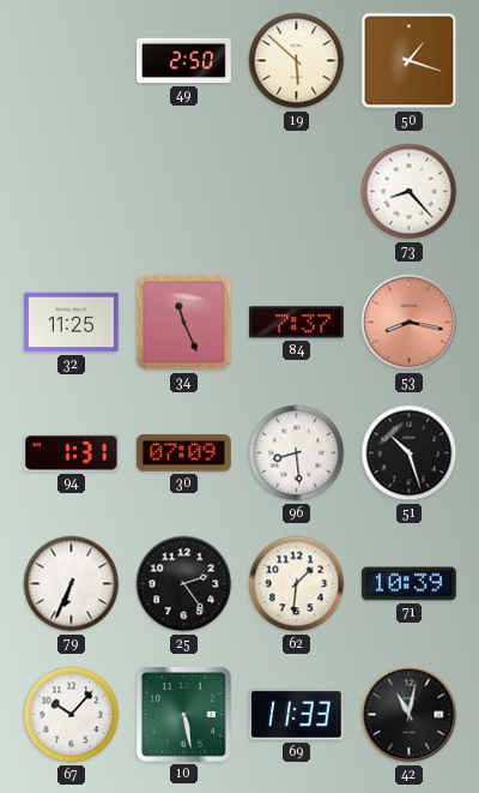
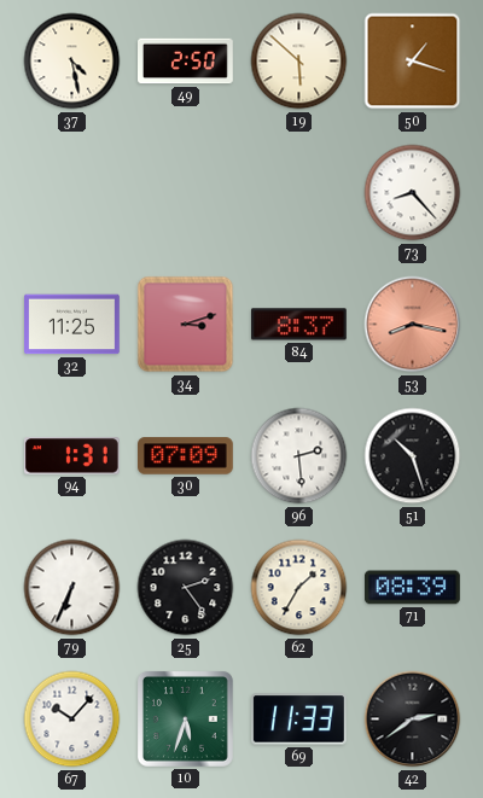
37: none -> 4:28 (72, 62)
34: 11:26 -> 3:12 (186, 325)
84: 7:37 -> 8:37 (298, 325)
96: 8:29 -> 2:29 (299, 456)
62: 1:31 -> 1:35 (299, 588)
71: 10:39 -> 08:39 (412, 588)
10: 5:28 -> 5:33 (185, 720)
42: 11:02 -> 2:39 (413, 720)
